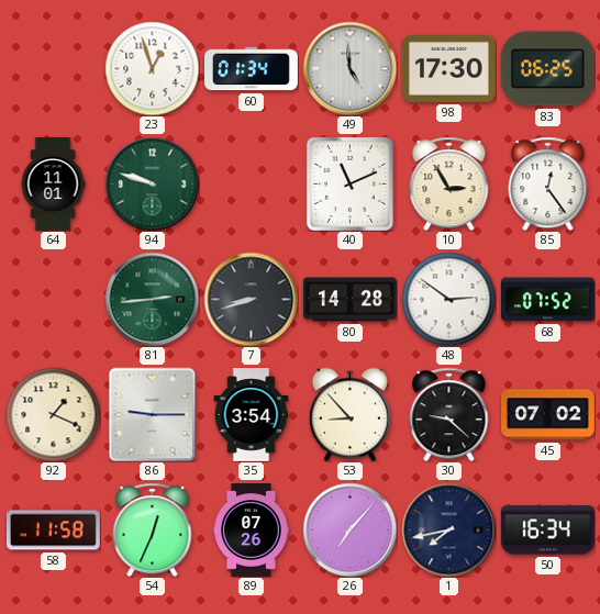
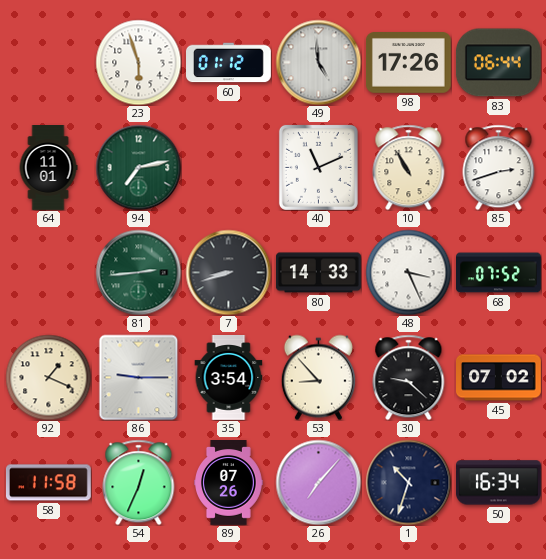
23: 12:57 -> 5:57 (138, 62)
60: 01:34 -> 01:12 (229, 63)
98: 17:30 -> 17:26 (408, 63)
83: 06:25 -> 06:44 (498, 63)
94: 9:48 -> 7:13 (138, 167)
10: 2:55 -> 10:55 (409, 167)
85: 12:24 -> 2:42 (499, 167)
80: 14:28 -> 14:33 (319, 273)
48: 2:51 -> 3:26 (408, 272)
1: 7:43 -> 10:33 (408, 482)
